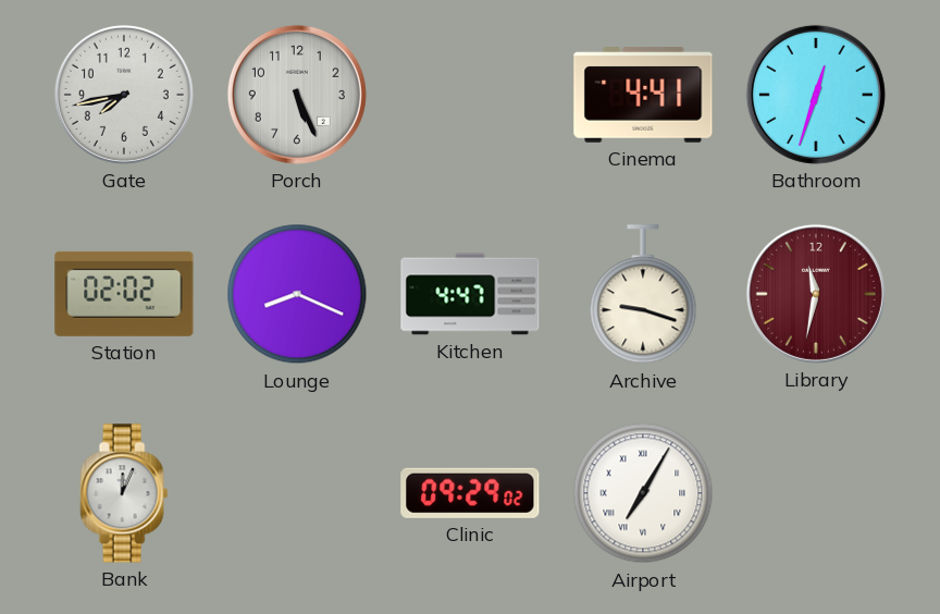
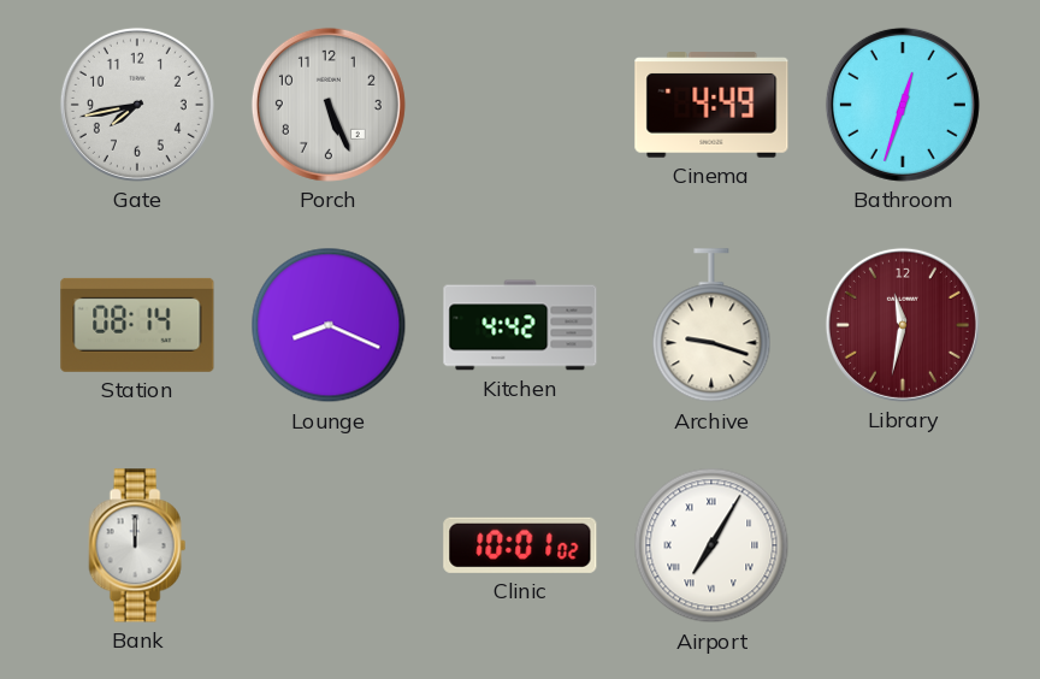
Cinema: 4:41 -> 4:49 (711, 105)
Station: 02:02 -> 08:14 (137, 325)
Kitchen: 4:47 -> 4:42 (520, 325)
Bank: 12:04 -> 12:00 (137, 545)
Clinic: 09:29 -> 10:01 (520, 545)
